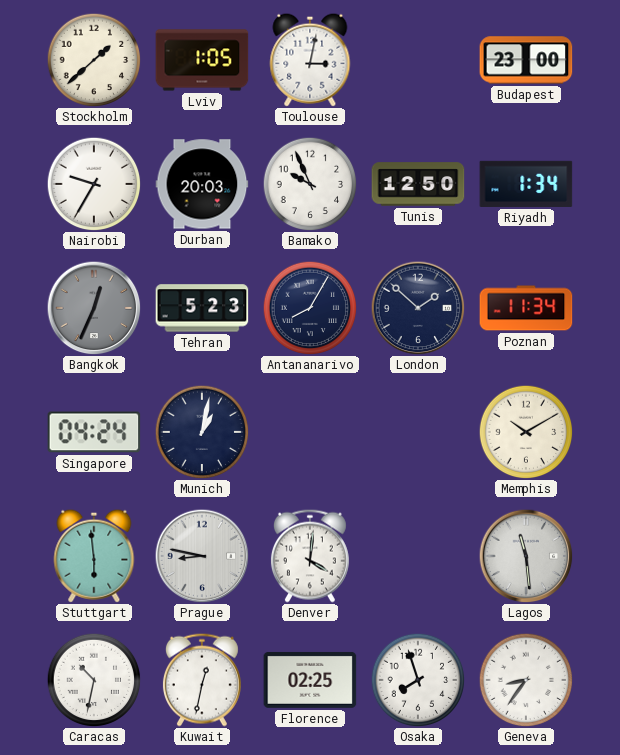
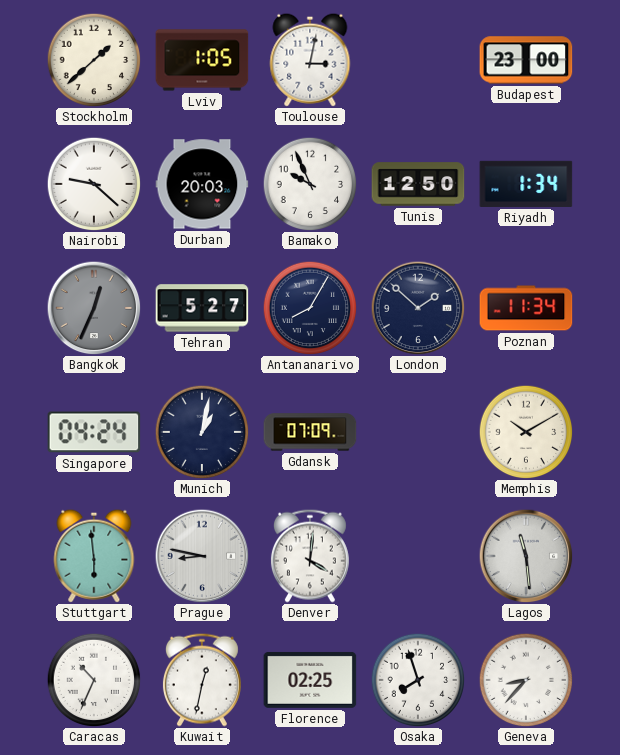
Nairobi: 9:35 -> 9:22 (94, 184)
Tehran: 5:23 -> 5:27 (202, 308)
Gdansk: none -> 07:09 (310, 432)
Caracas: 10:32 -> 10:34 (94, 680)
Geneva: 8:36 -> 8:37 (526, 680)
